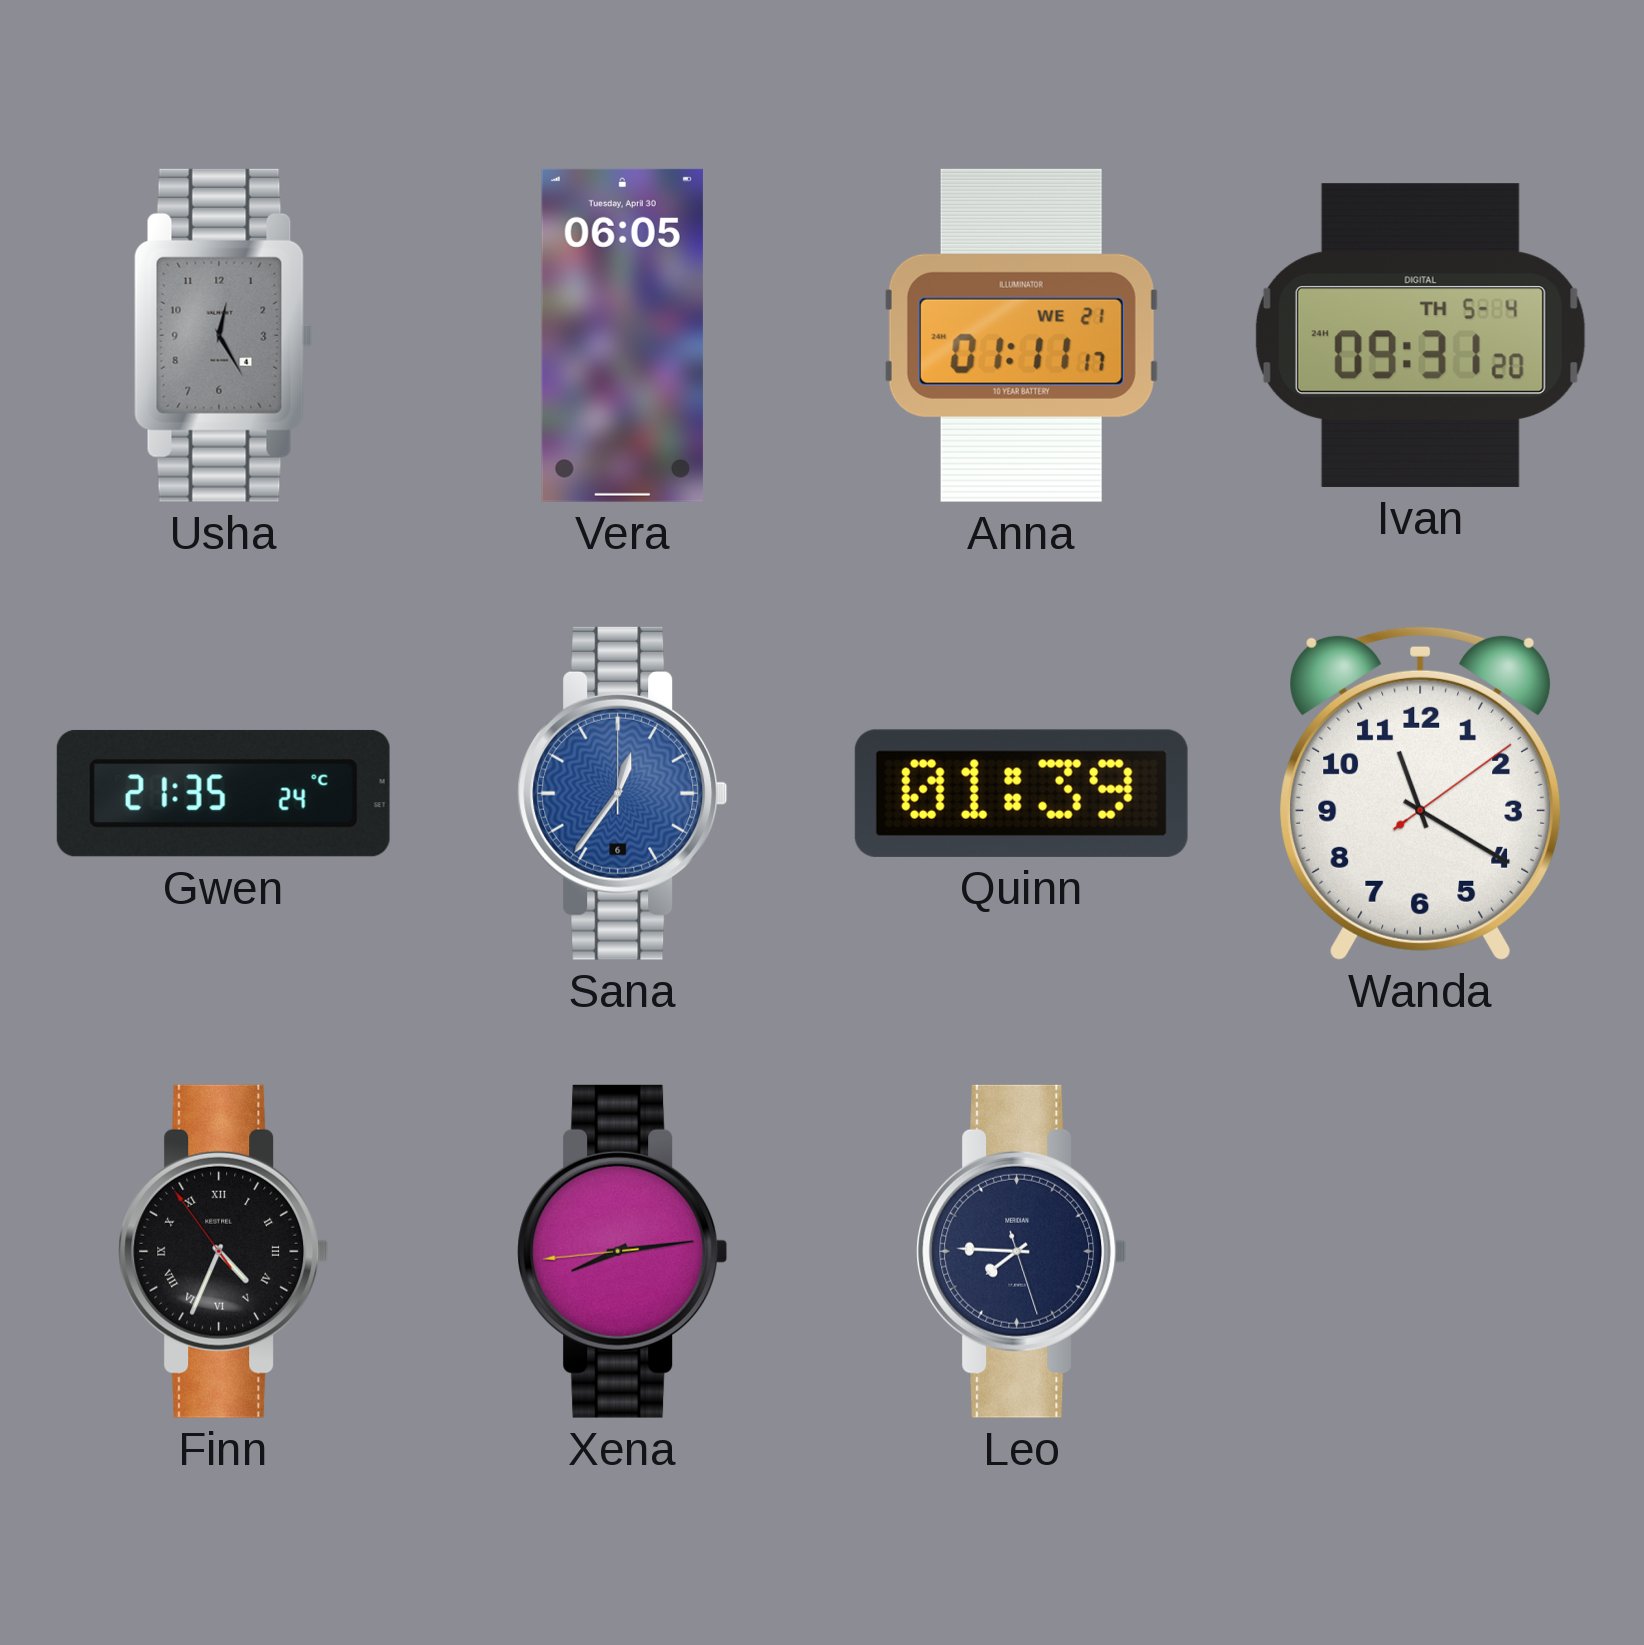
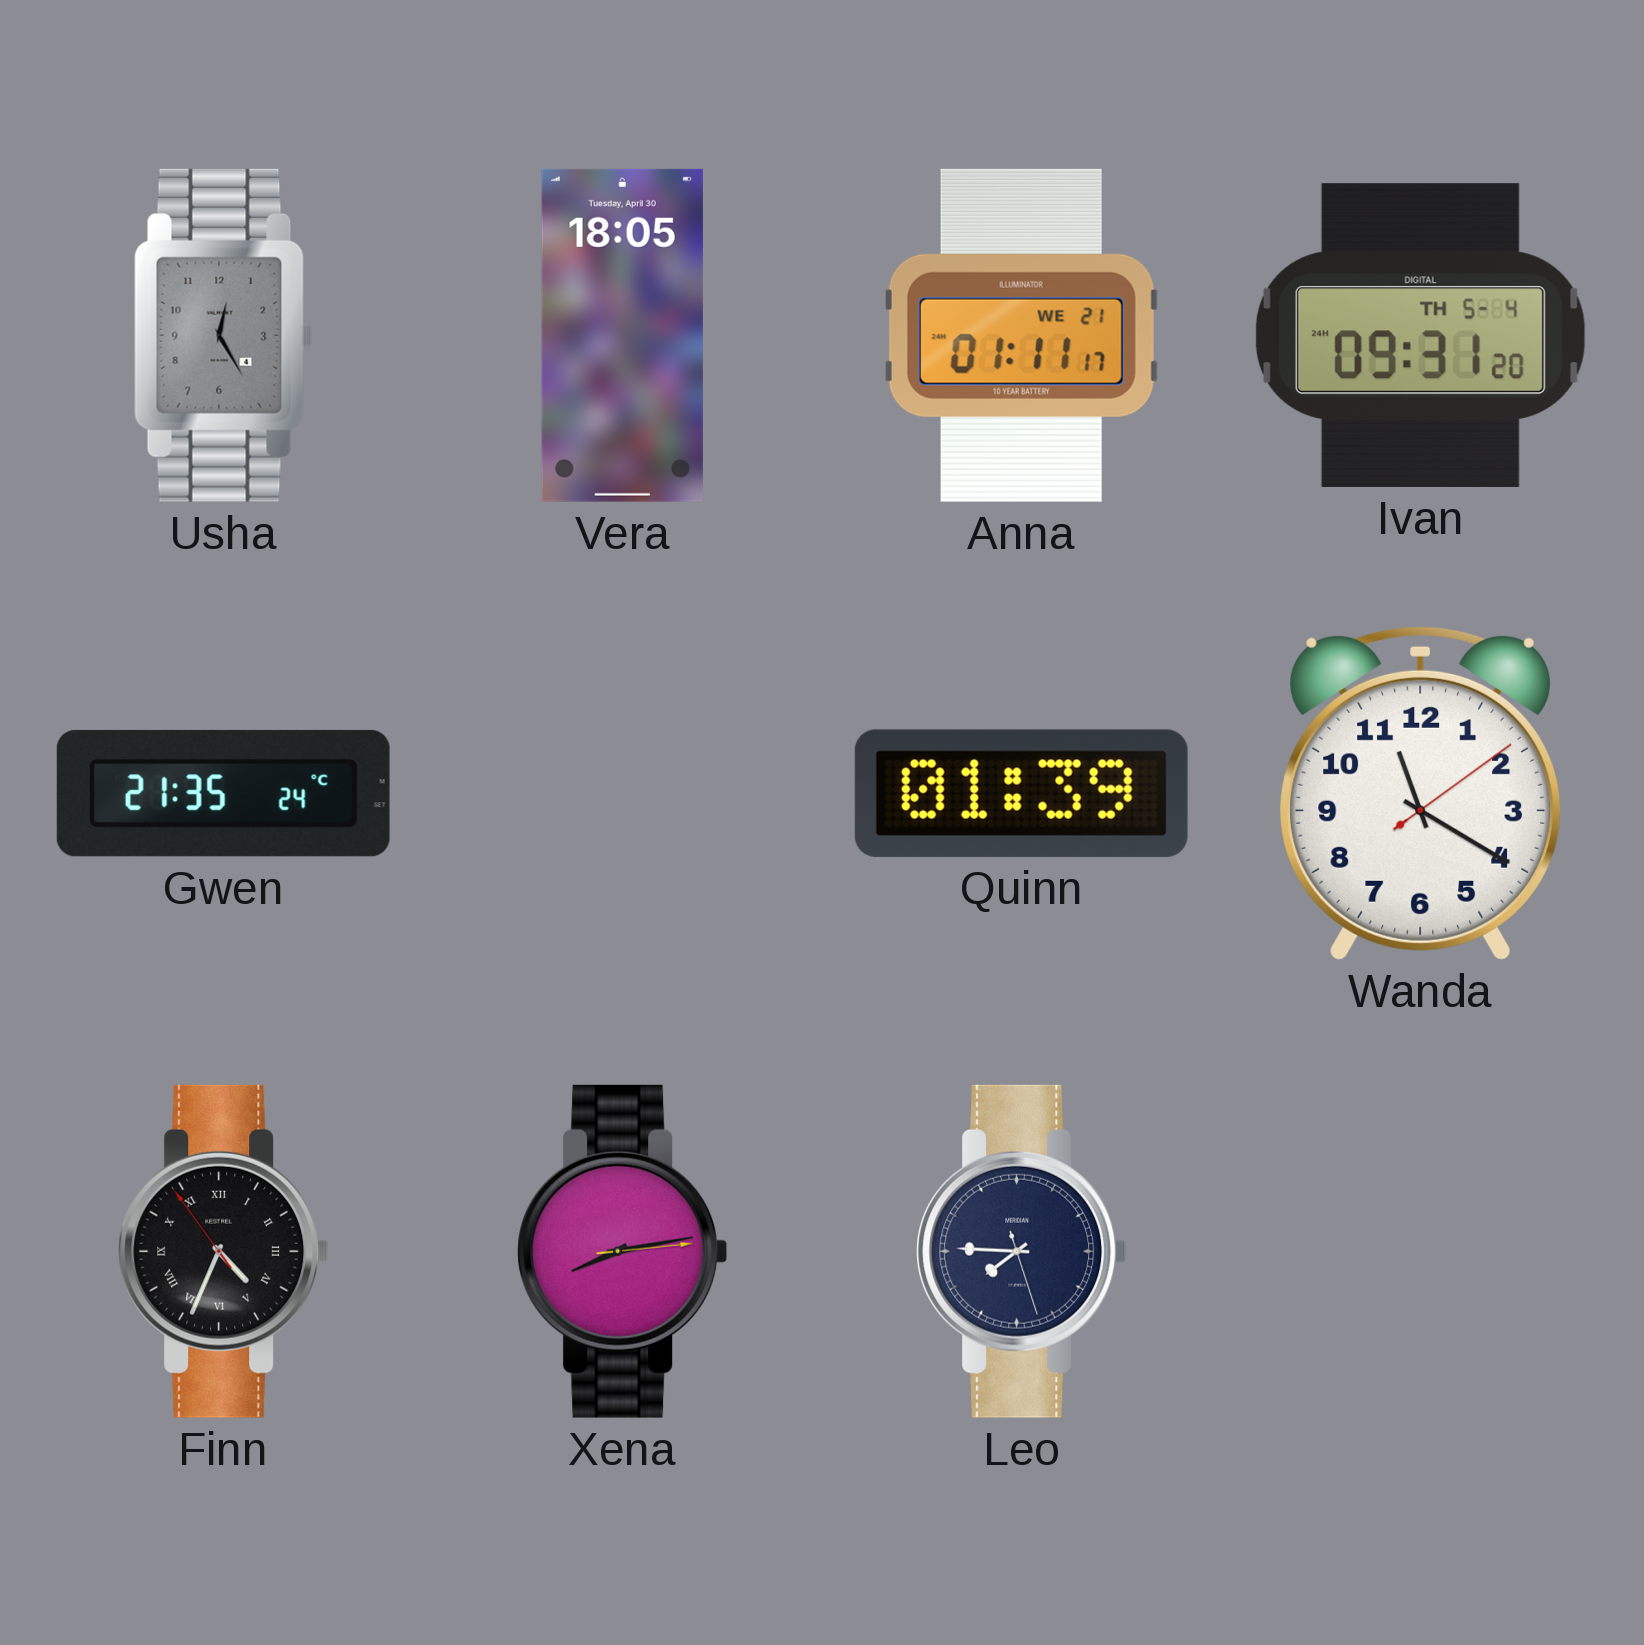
Vera: 06:05 -> 18:05 (622, 335)
Sana: 12:36 -> none (623, 793)
Xena: 8:13:44 -> 8:13:14 (623, 1251)
